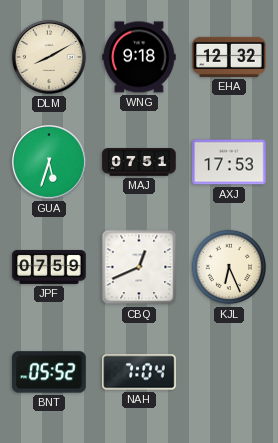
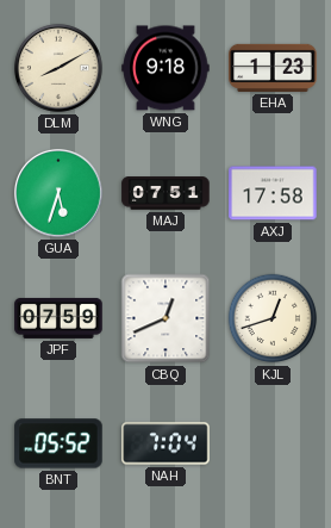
EHA: 12:32 -> 1:23 (273, 68)
AXJ: 17:53 -> 17:58 (273, 193)
KJL: 6:26 -> 12:42 (273, 318)
